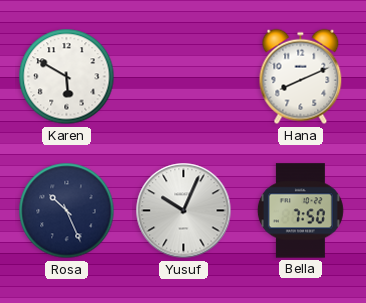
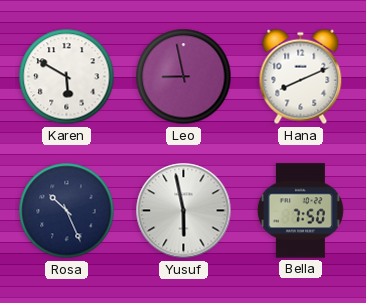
Leo: none -> 8:58 (184, 77)
Yusuf: 10:04 -> 5:58 (184, 211)
